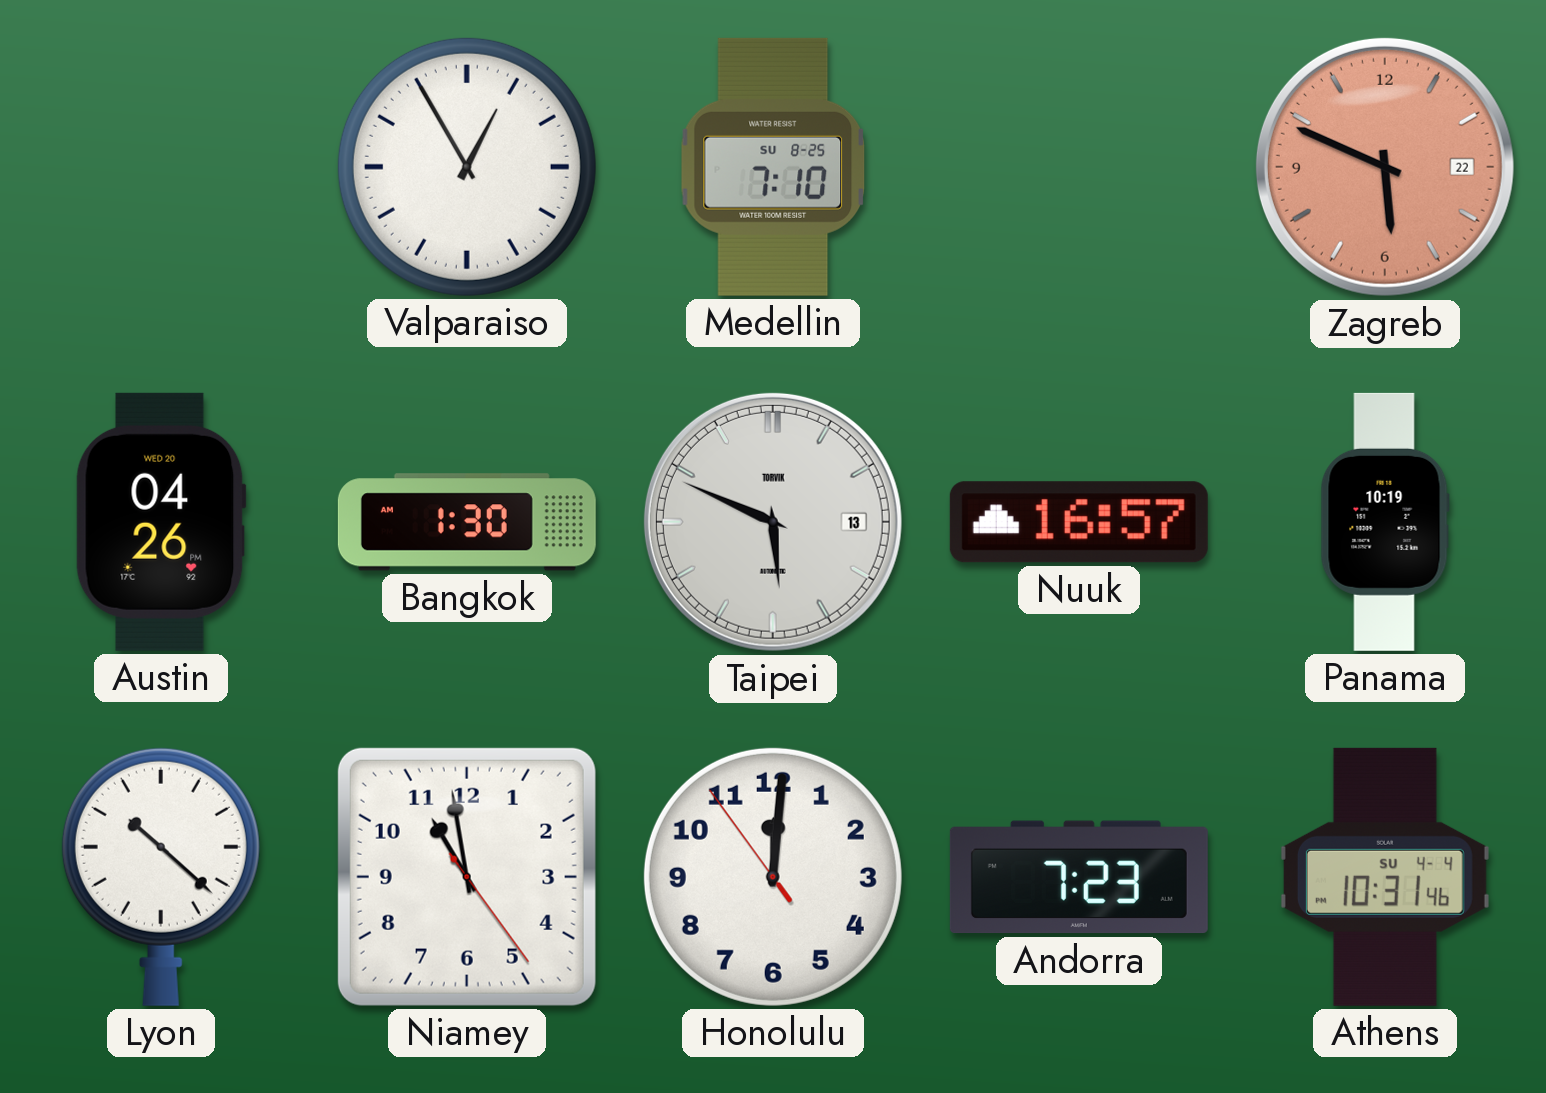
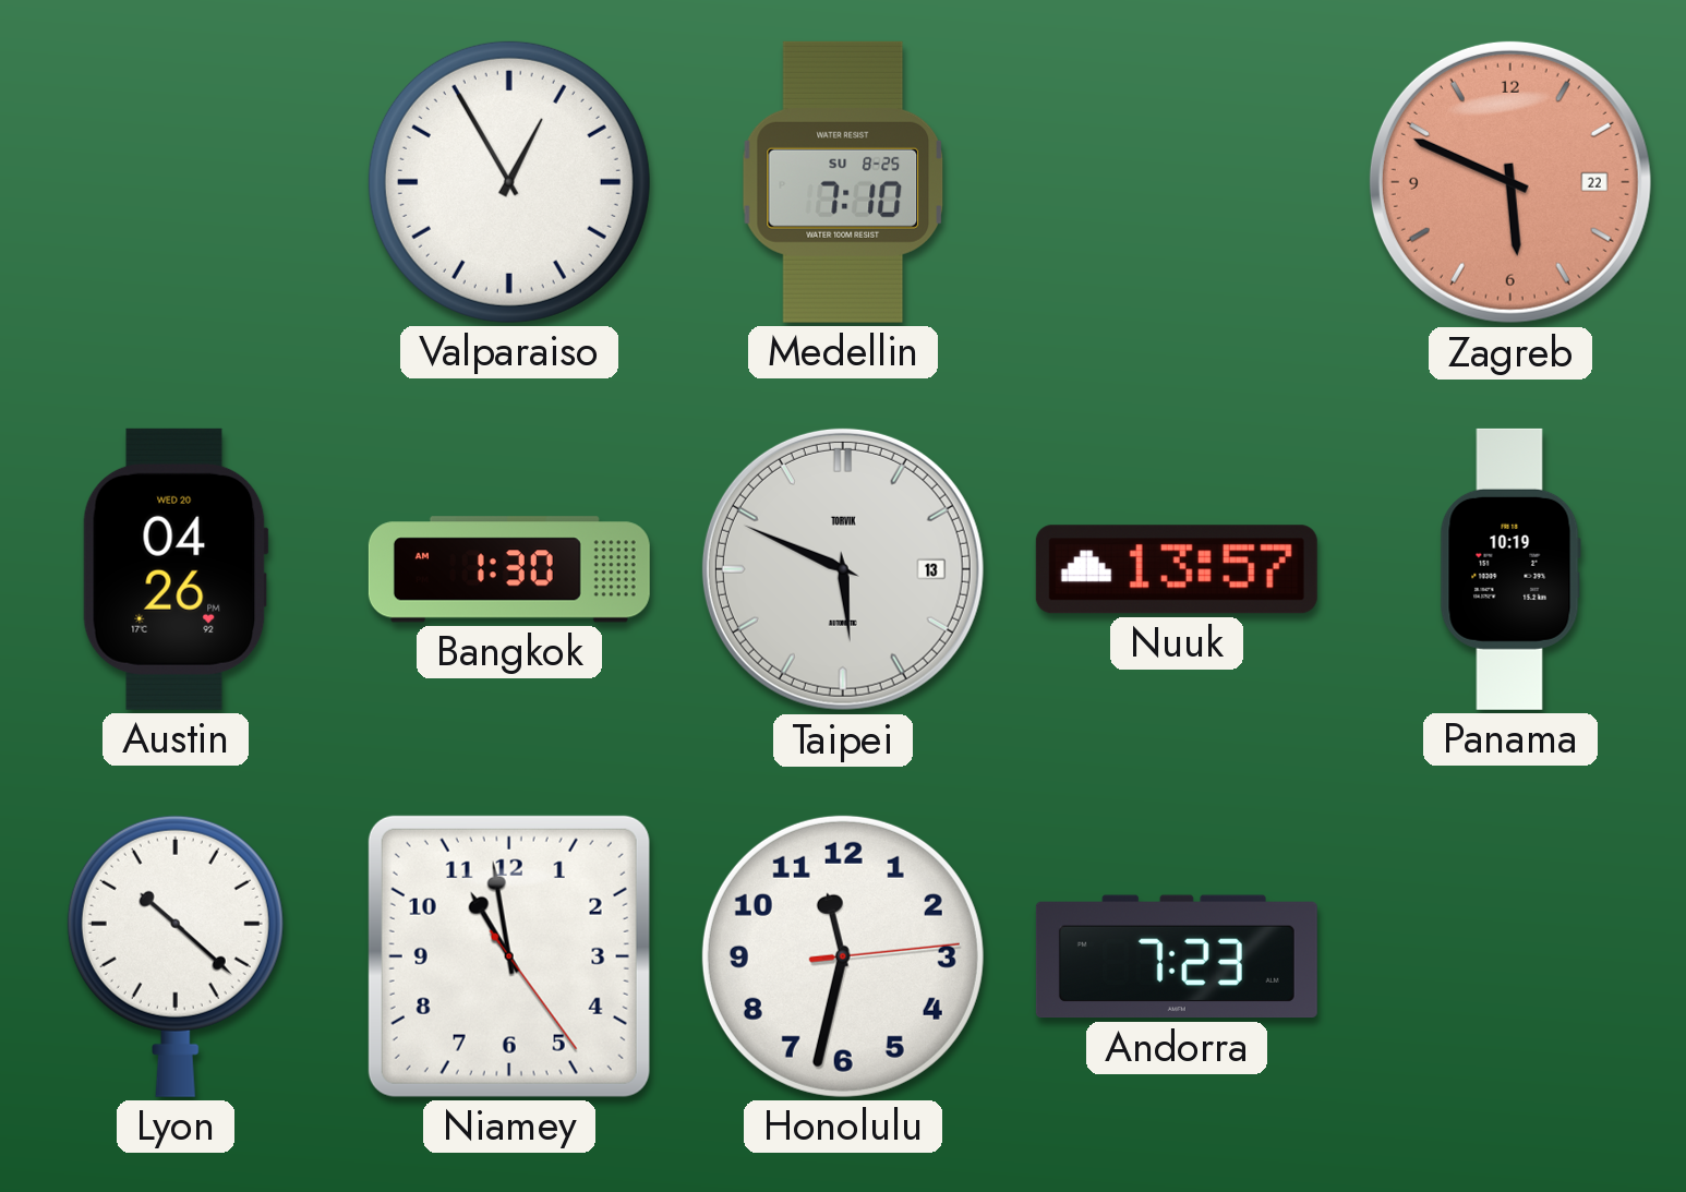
Nuuk: 16:57 -> 13:57 (1177, 569)
Honolulu: 12:00 -> 11:32 (843, 956)
Athens: 10:31 -> none (1385, 877)
